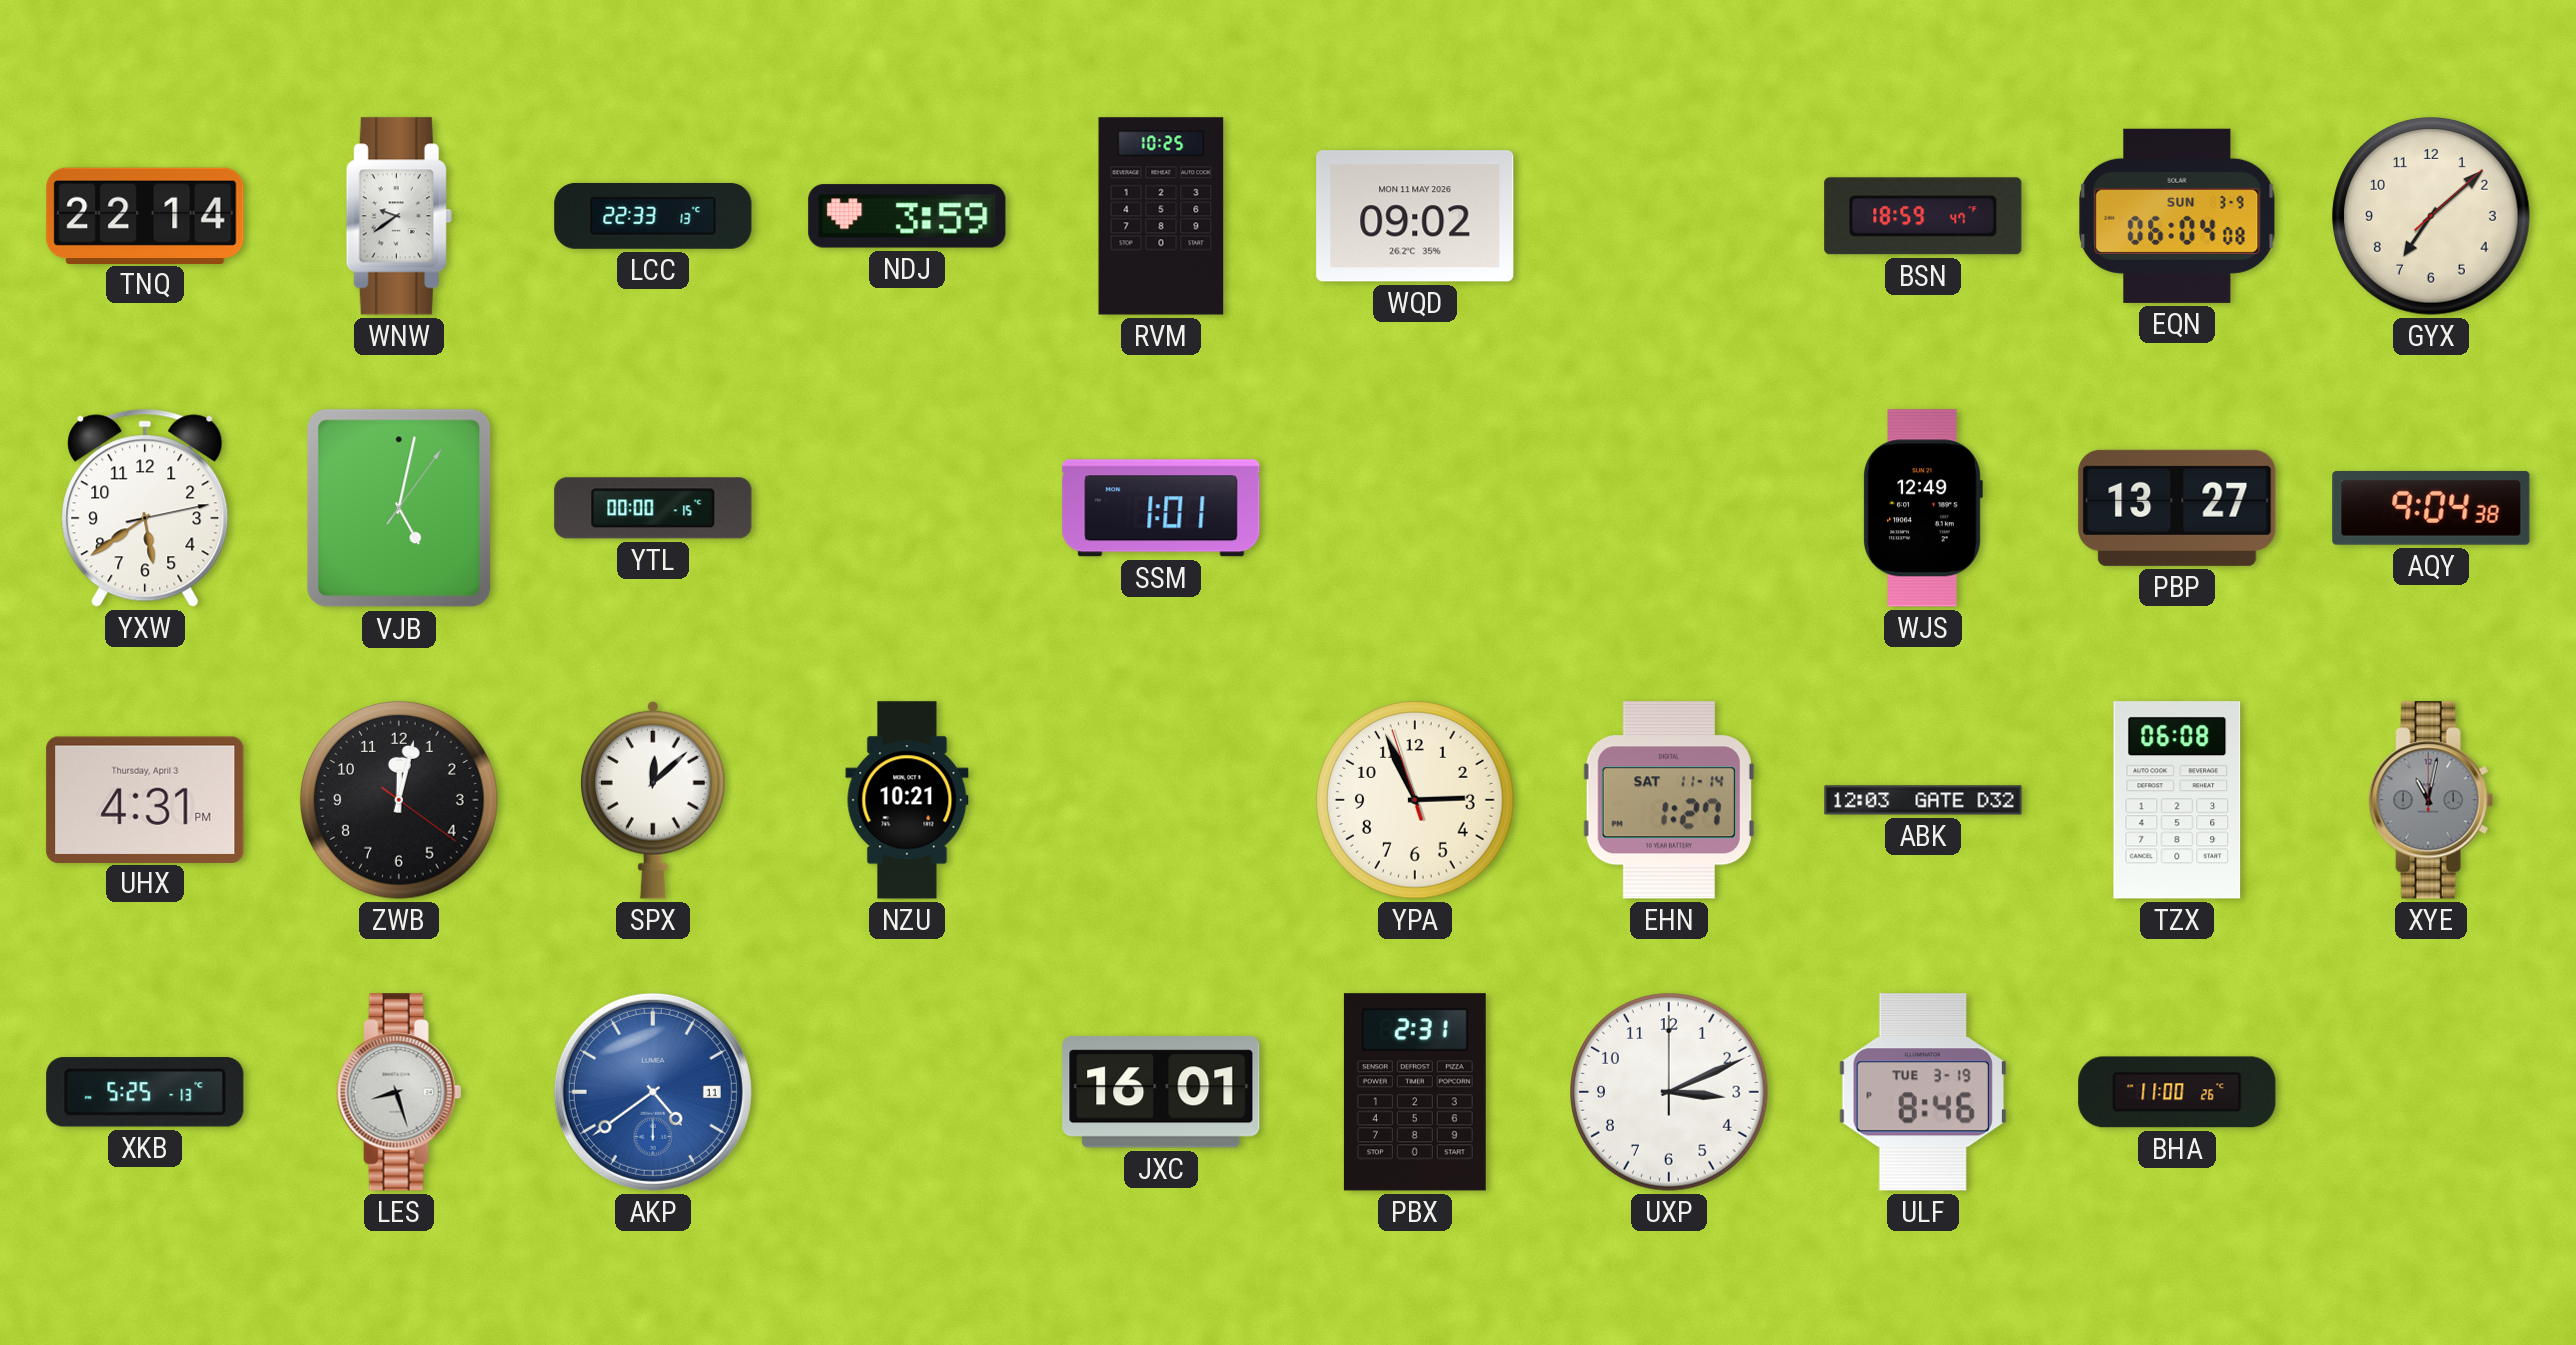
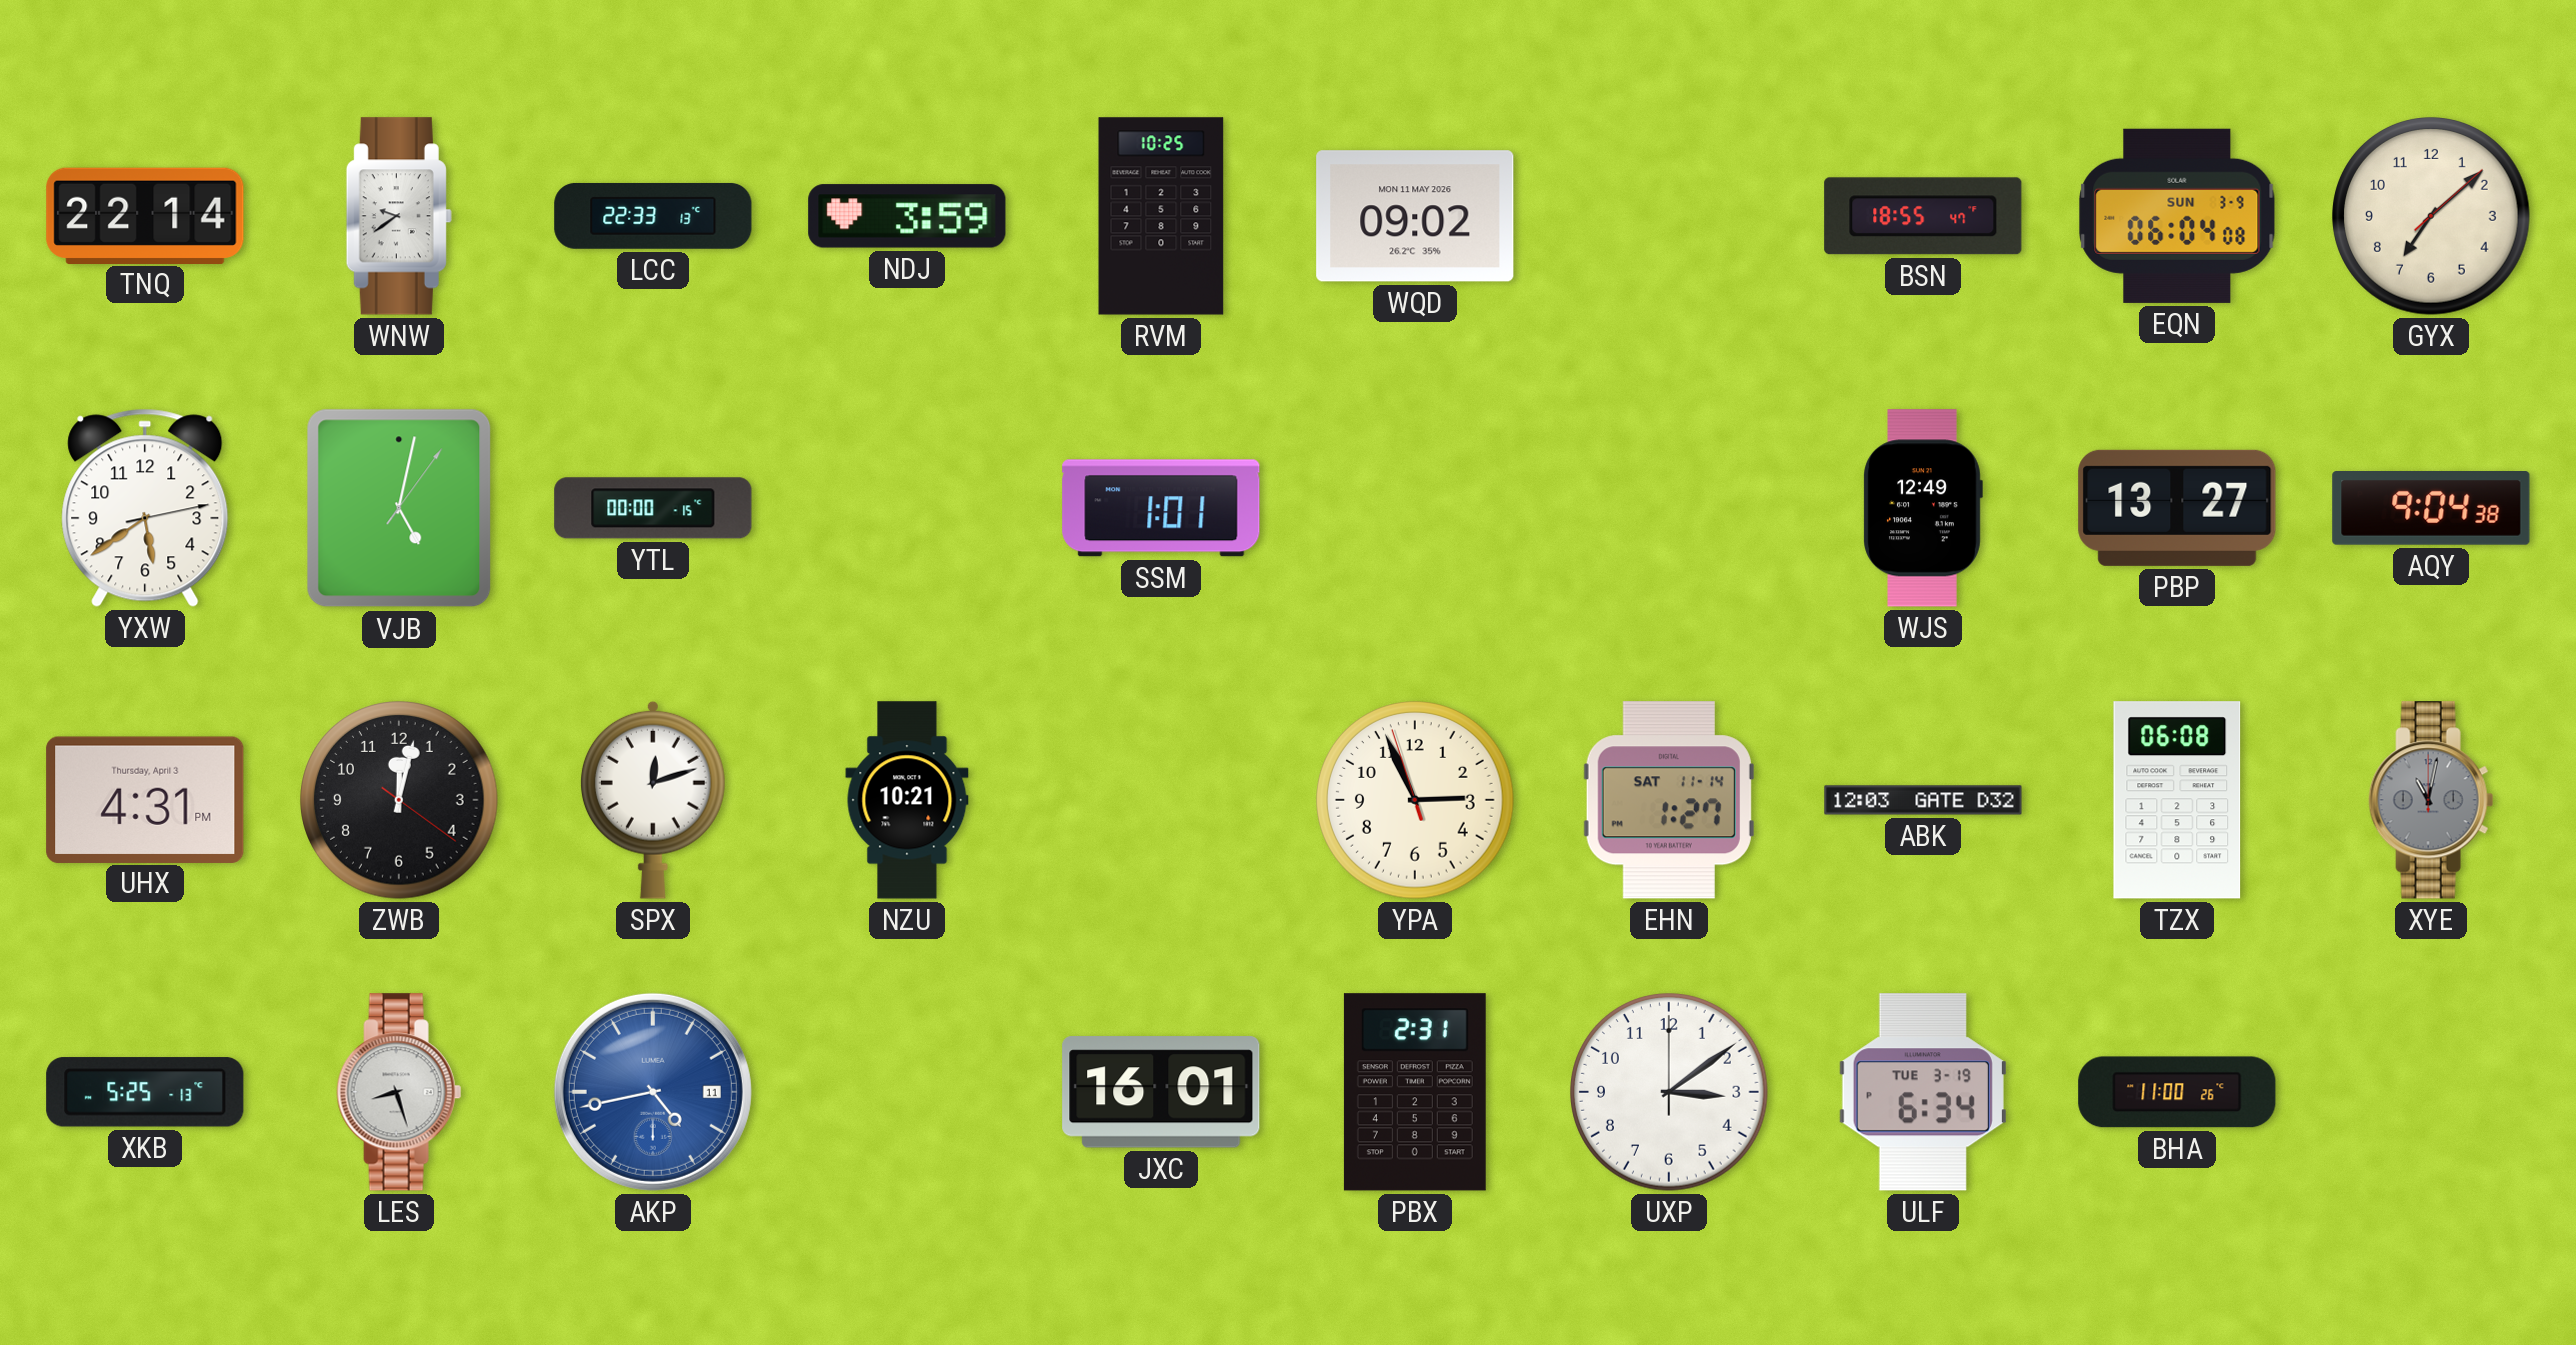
BSN: 18:59 -> 18:55 (1923, 216)
SPX: 12:08 -> 12:12 (653, 800)
AKP: 4:39 -> 4:43 (653, 1092)
UXP: 3:11 -> 3:09 (1669, 1092)
ULF: 8:46 -> 6:34 (1923, 1092)
